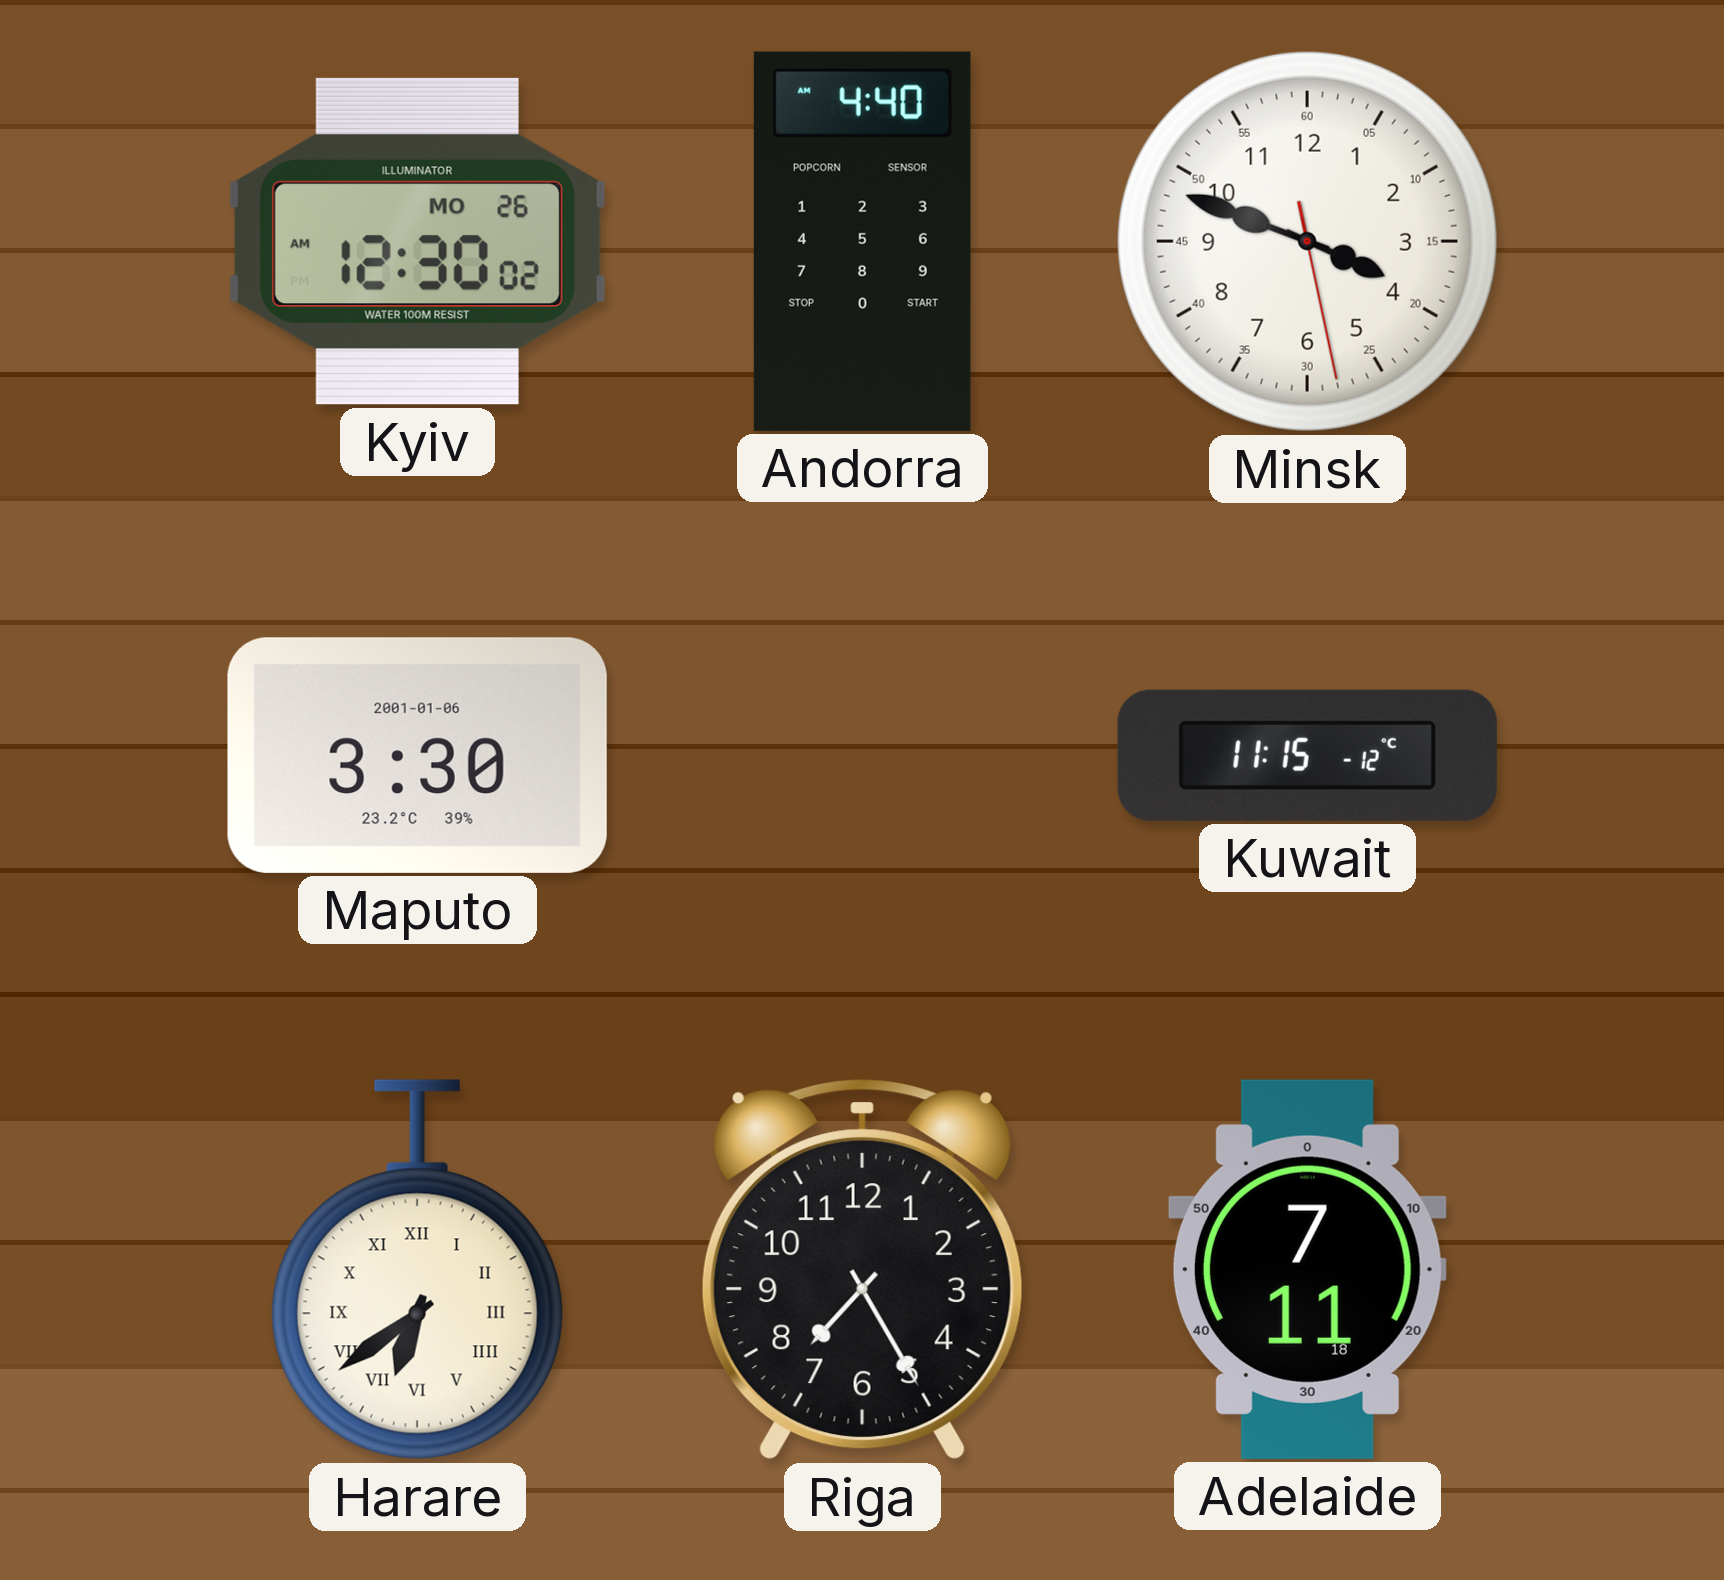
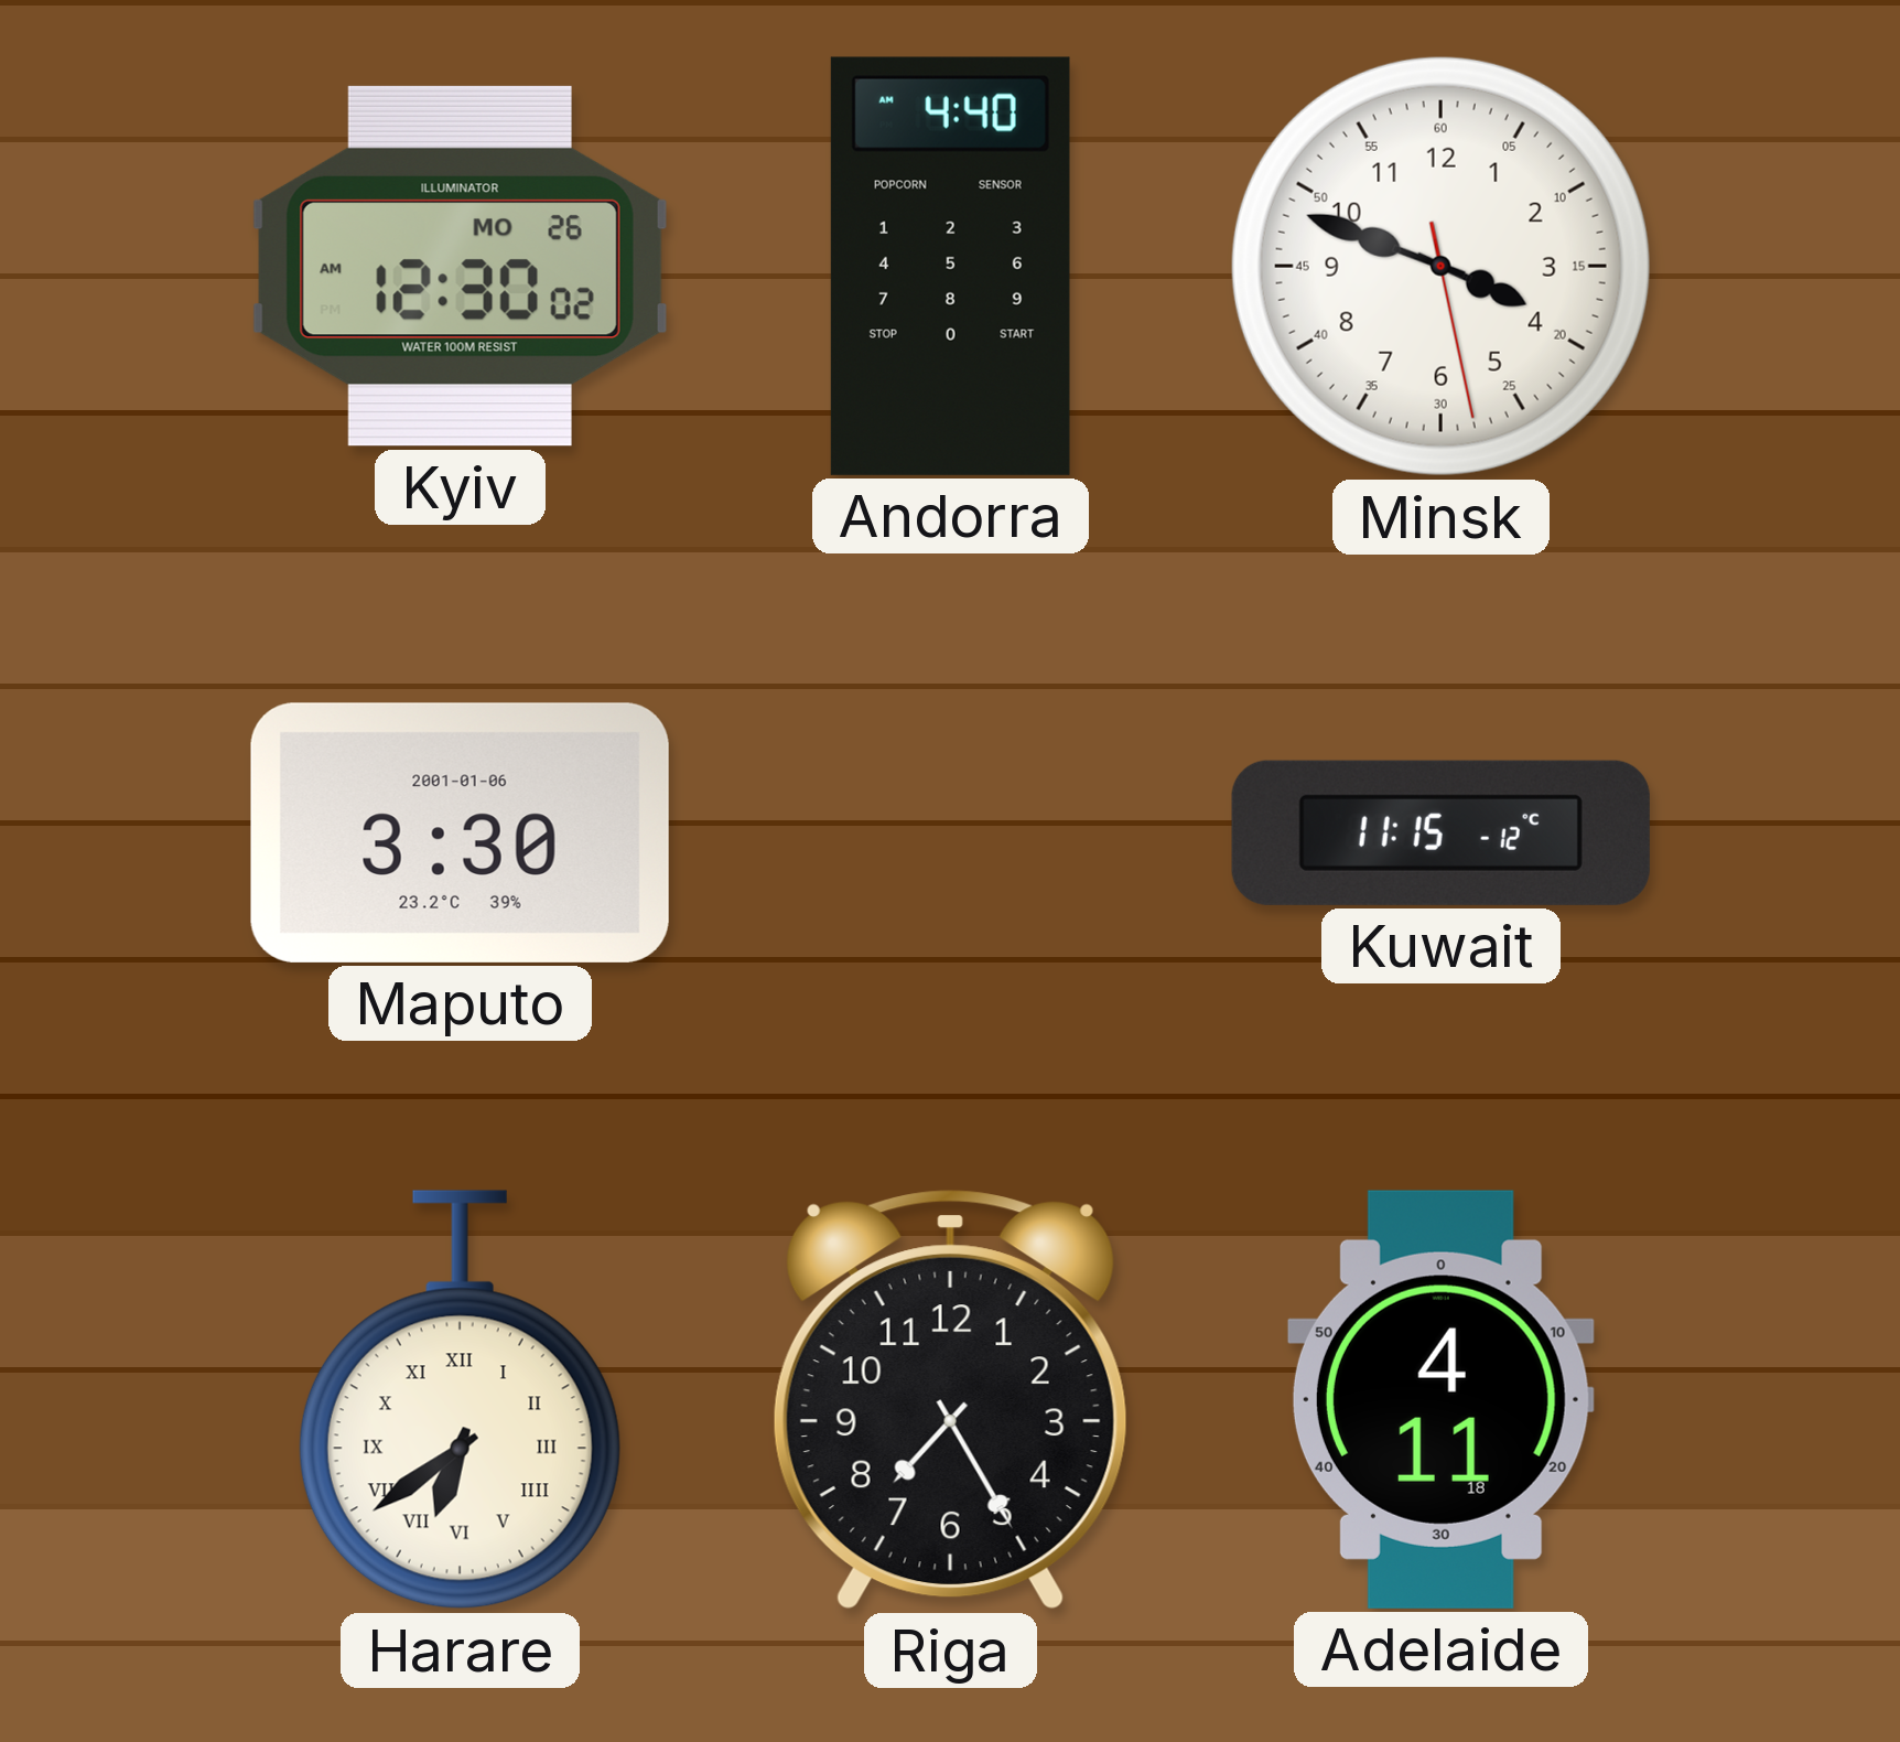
Adelaide: 7:11 -> 4:11 (1440, 1399)
